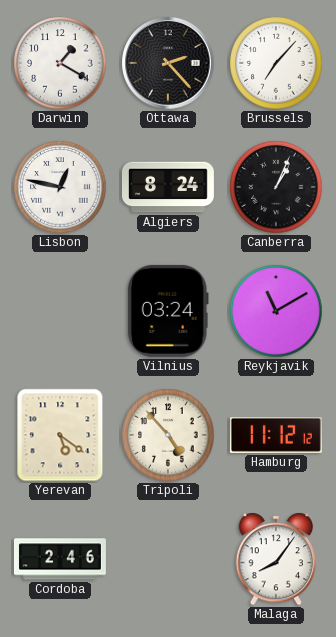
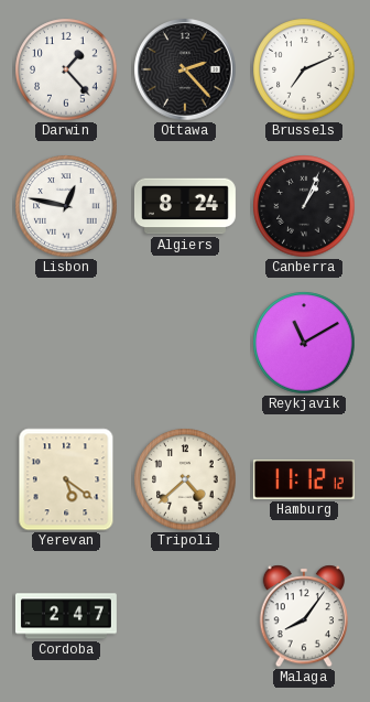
Darwin: 1:20 -> 1:23 (66, 69)
Brussels: 7:07 -> 7:11 (304, 69)
Vilnius: 03:24 -> none (168, 311)
Tripoli: 4:53 -> 4:38 (185, 479)
Cordoba: 2:46 -> 2:47 (66, 616)
